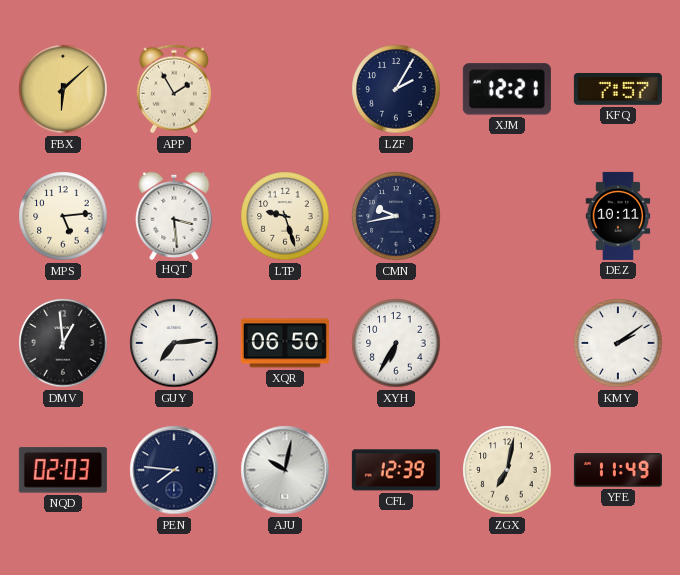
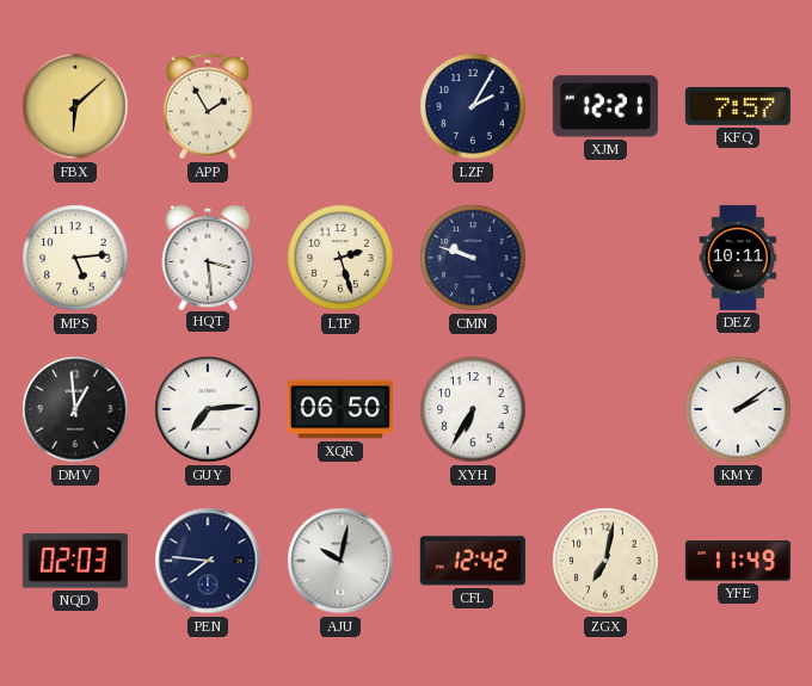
LTP: 9:27 -> 2:27 (340, 258)
CMN: 9:43 -> 9:48 (473, 258)
CFL: 12:39 -> 12:42 (473, 561)
